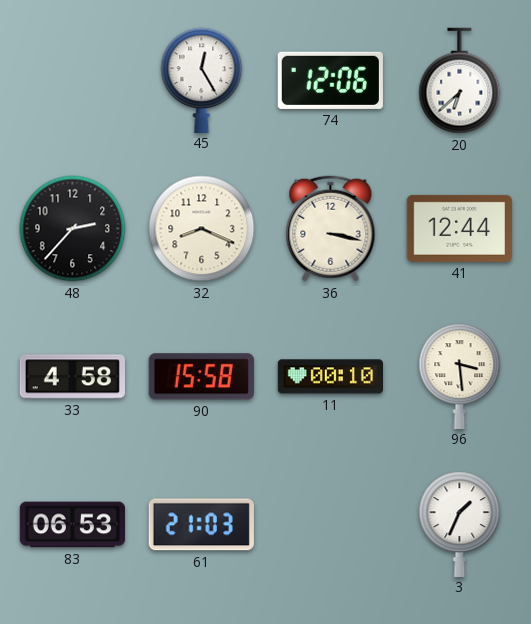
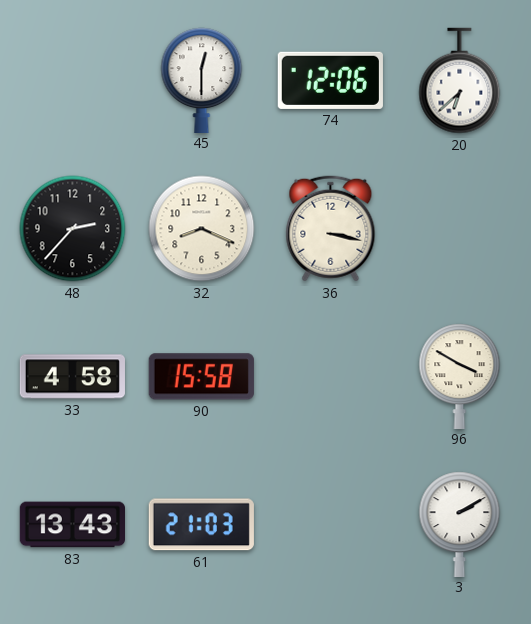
45: 12:25 -> 12:30 (202, 80)
41: 12:44 -> none (459, 228)
11: 00:10 -> none (330, 377)
96: 3:29 -> 3:50 (460, 376)
83: 06:53 -> 13:43 (72, 525)
3: 1:34 -> 2:10 (460, 524)
